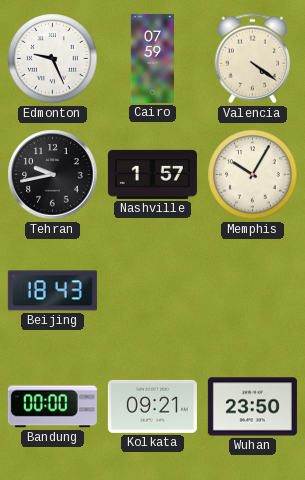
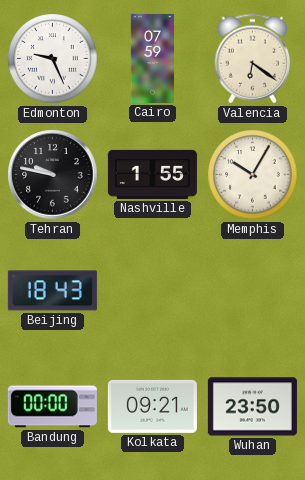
Valencia: 4:21 -> 6:21 (253, 59)
Tehran: 9:43 -> 9:47 (53, 175)
Nashville: 1:57 -> 1:55 (152, 174)
